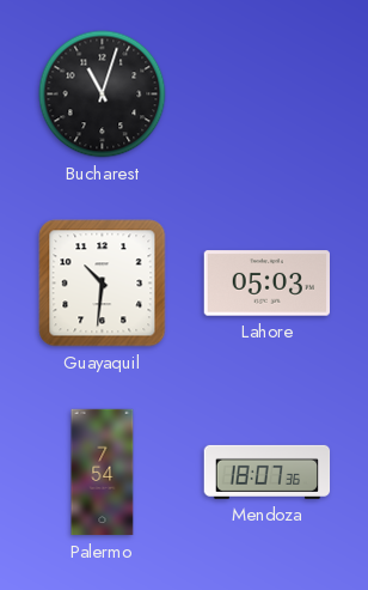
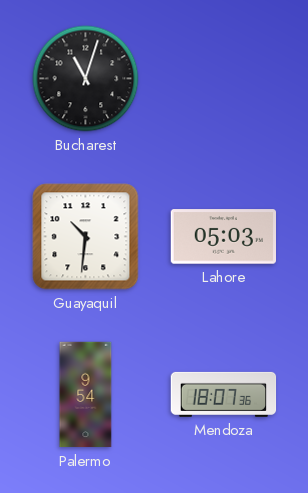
Palermo: 7:54 -> 9:54 (86, 395)
